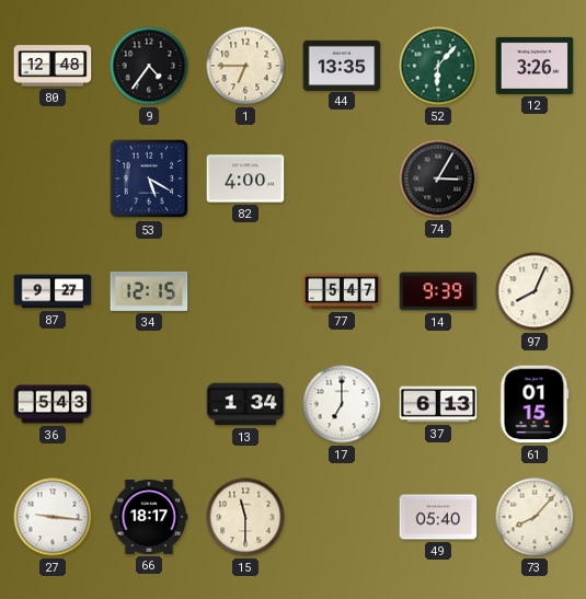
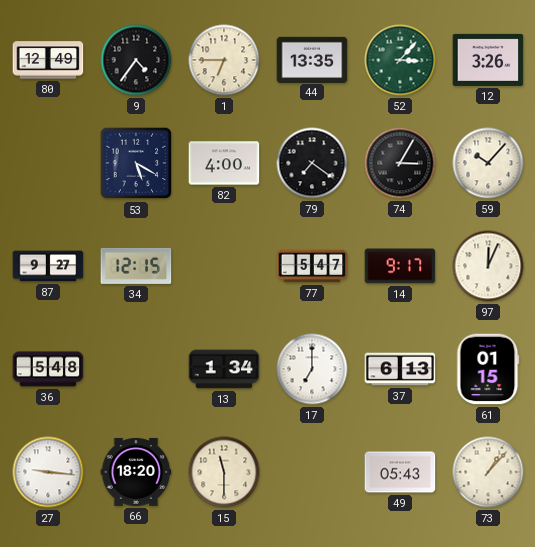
80: 12:48 -> 12:49 (48, 60)
52: 6:07 -> 3:07 (400, 60)
79: none -> 7:21 (312, 163)
59: none -> 10:07 (488, 163)
14: 9:39 -> 9:17 (400, 266)
97: 8:04 -> 12:04 (488, 266)
36: 5:43 -> 5:48 (48, 369)
66: 18:17 -> 18:20 (136, 472)
49: 05:40 -> 05:43 (400, 472)
73: 8:07 -> 1:07 (488, 472)
